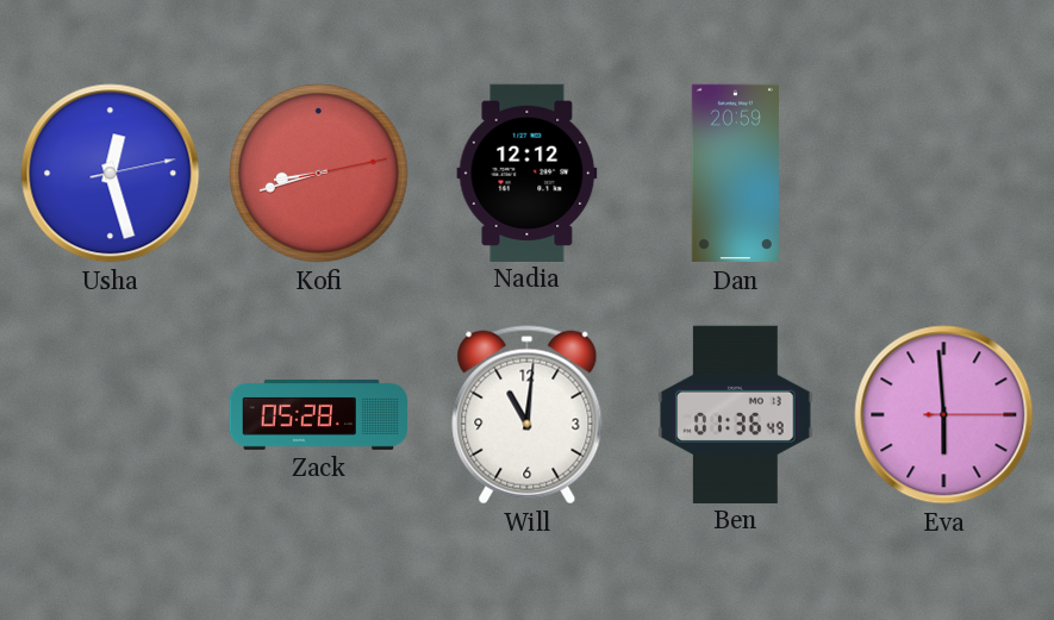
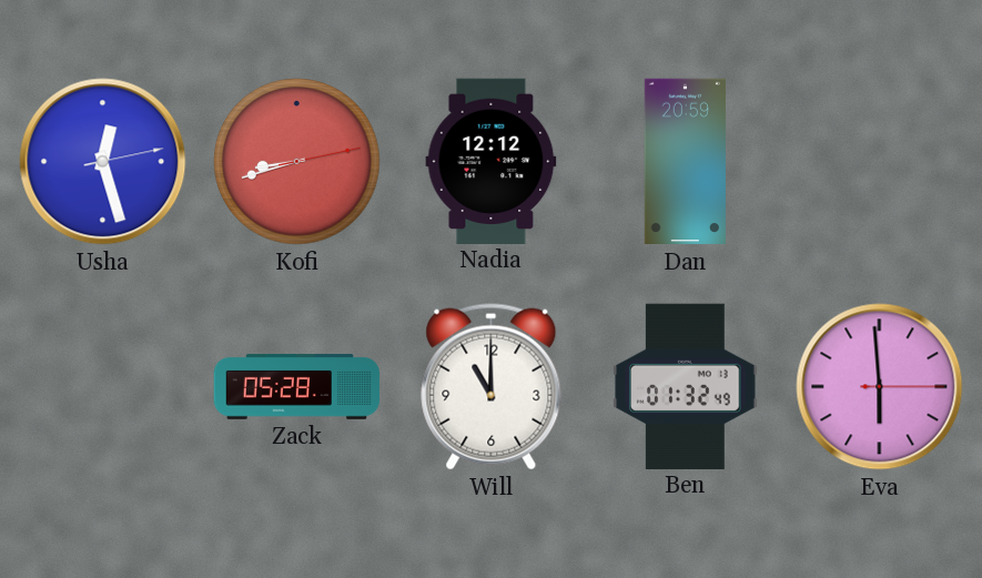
Will: 11:01 -> 11:00 (492, 387)
Ben: 01:36 -> 01:32 (686, 386)
